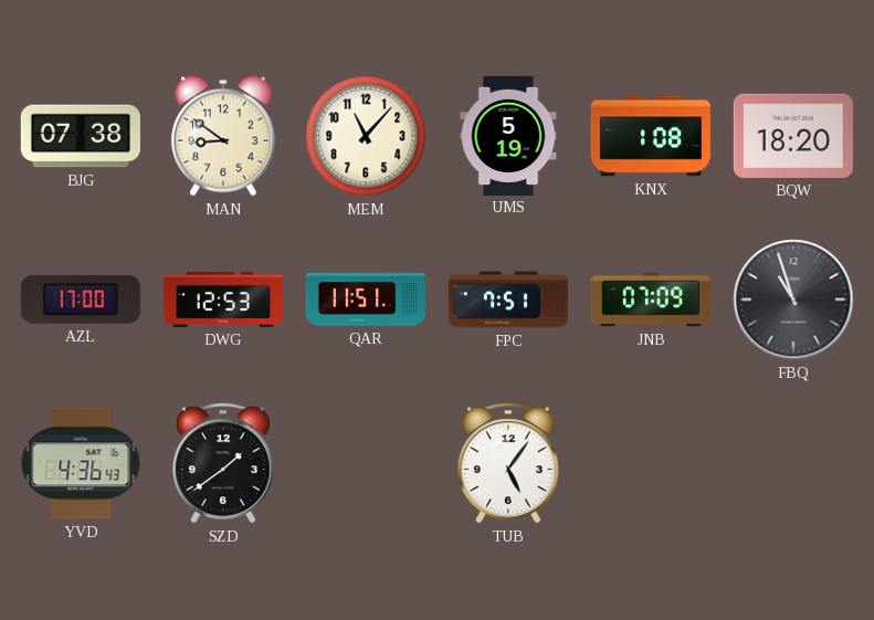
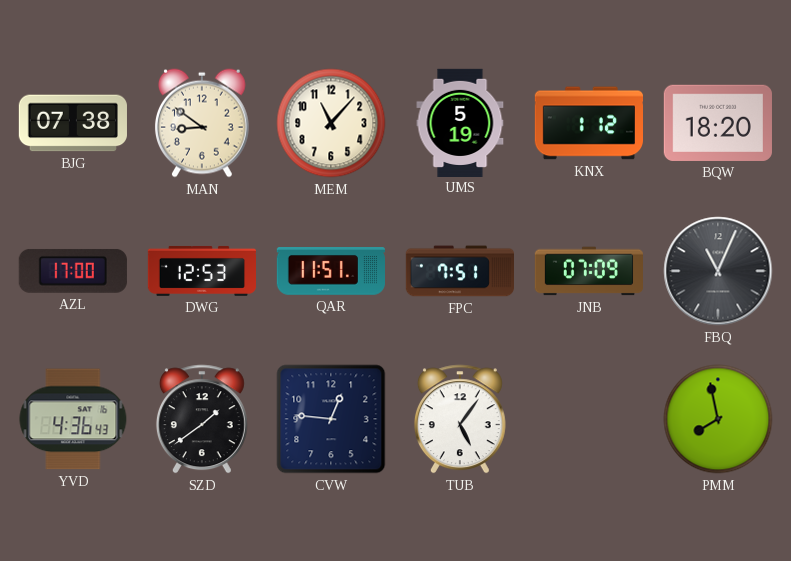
KNX: 1:08 -> 1:12 (588, 123)
FBQ: 10:57 -> 11:04 (718, 271)
CVW: none -> 12:46 (331, 419)
PMM: none -> 7:58 (718, 419)
